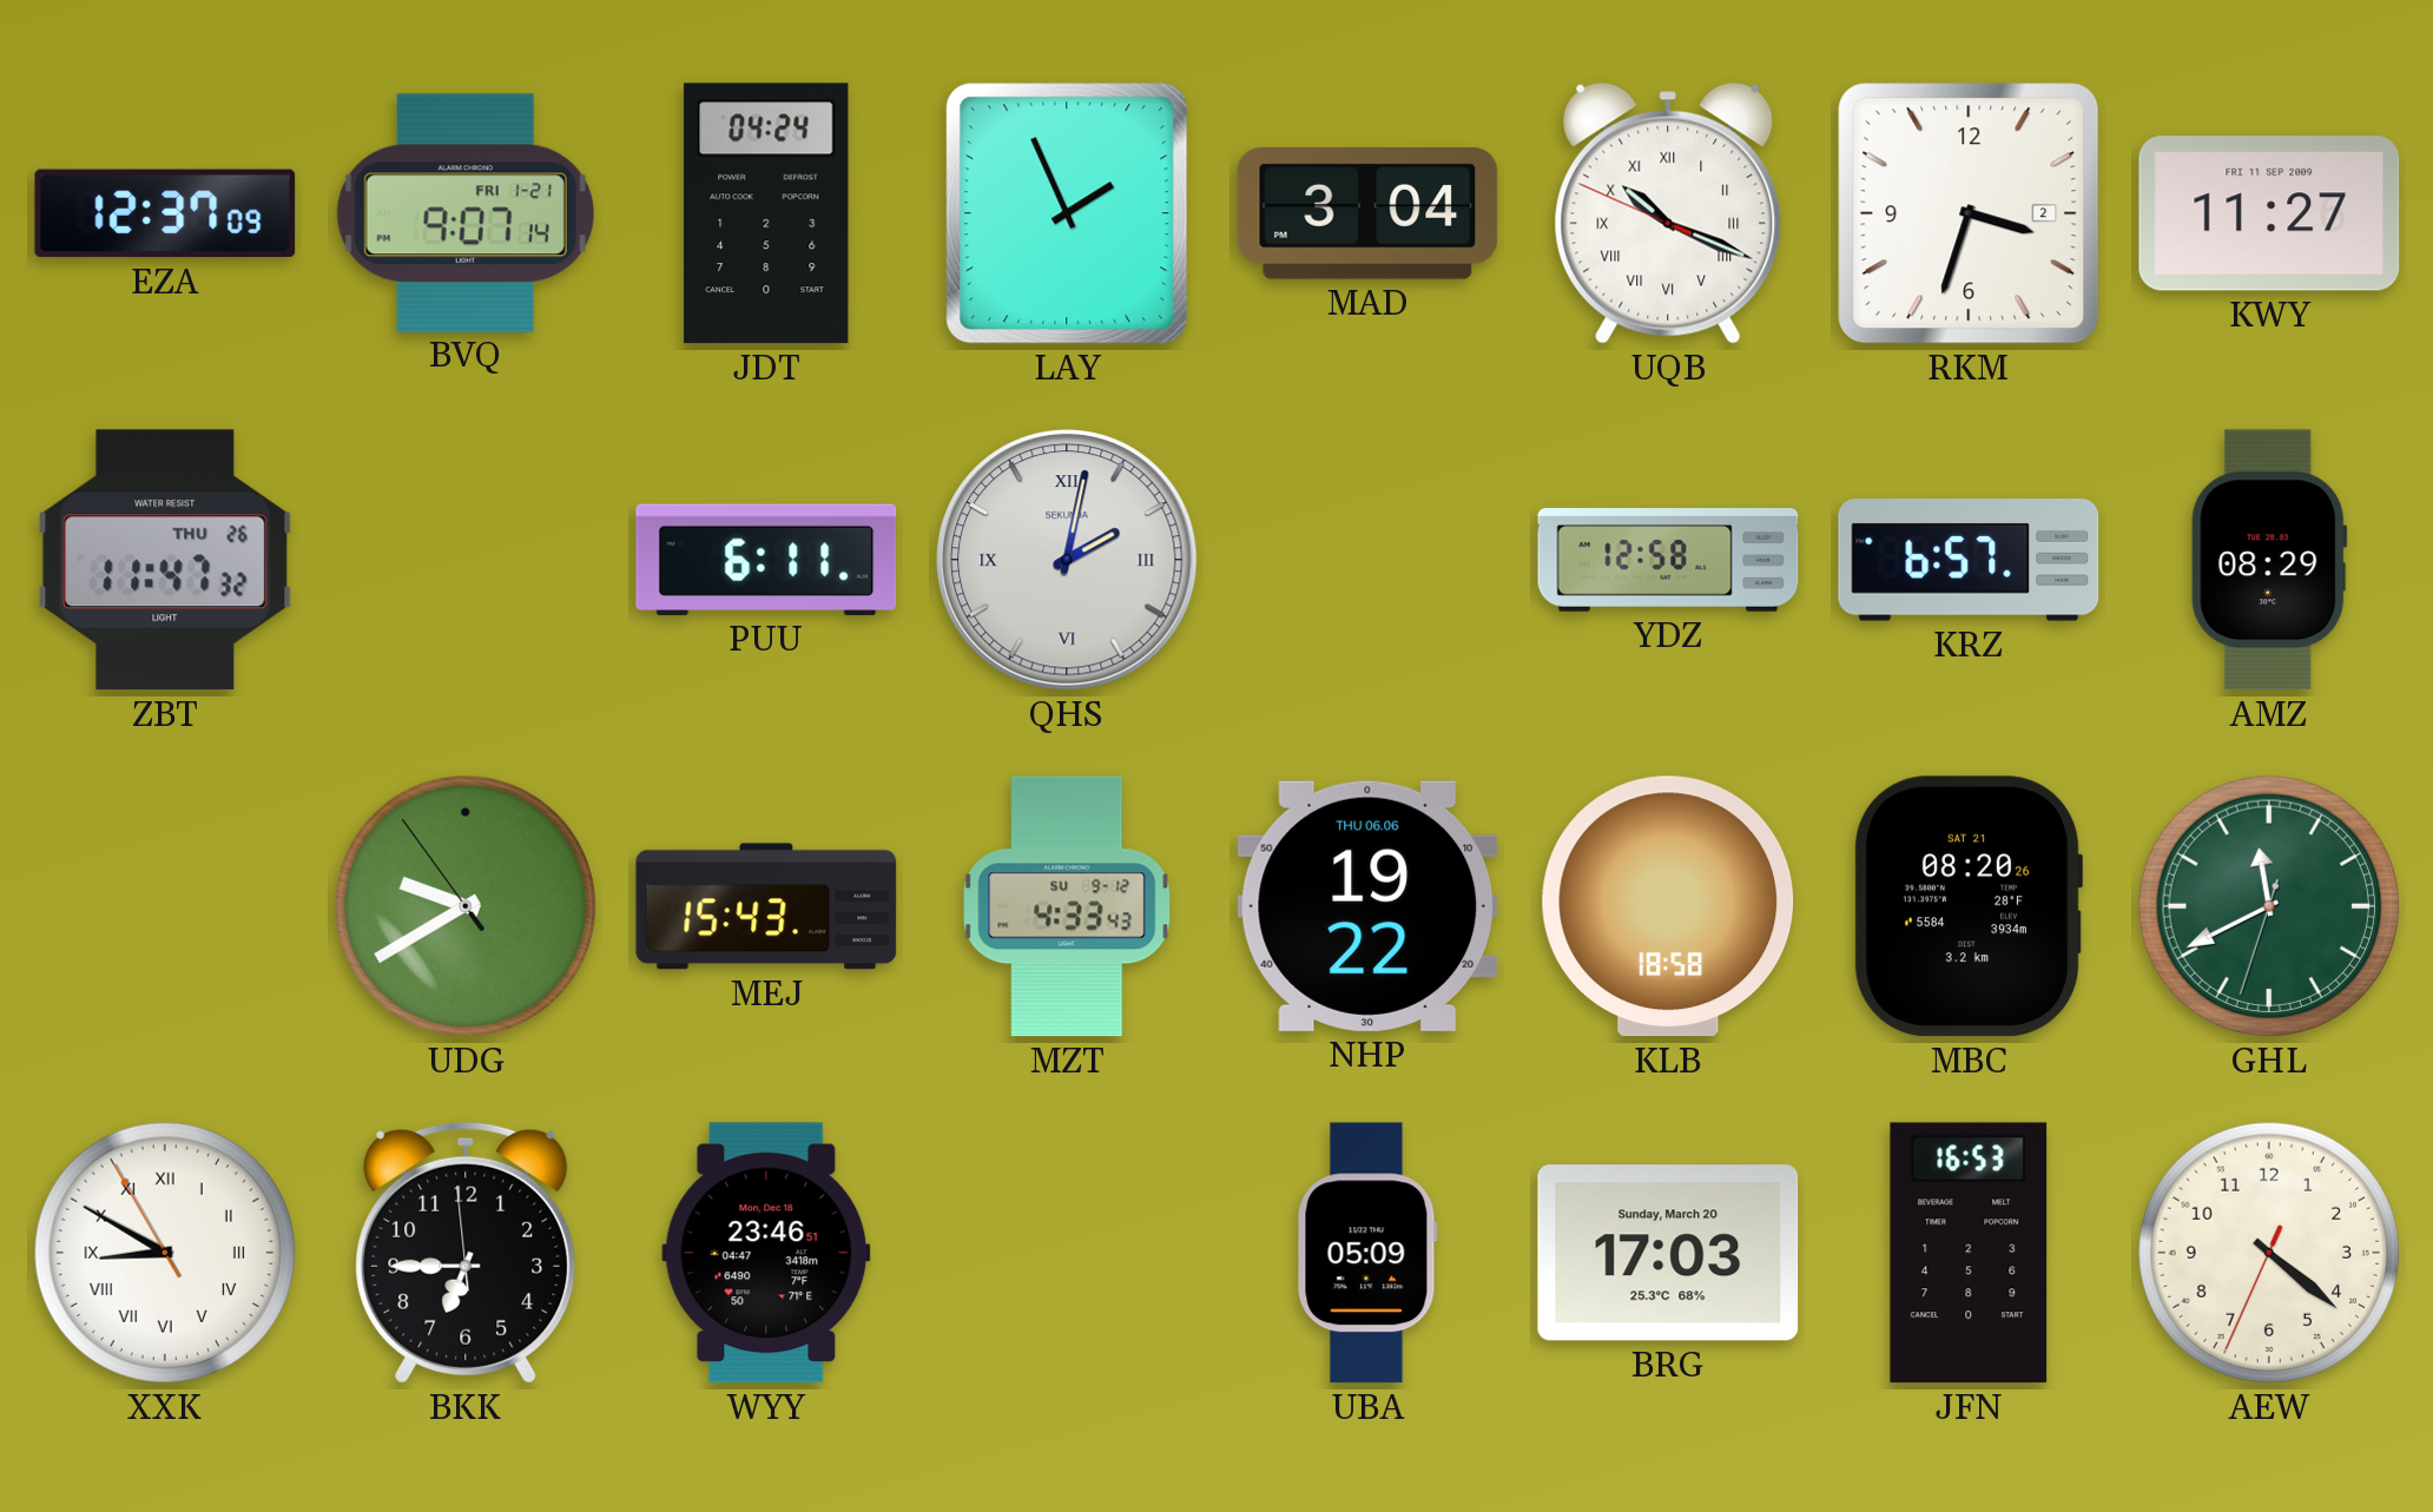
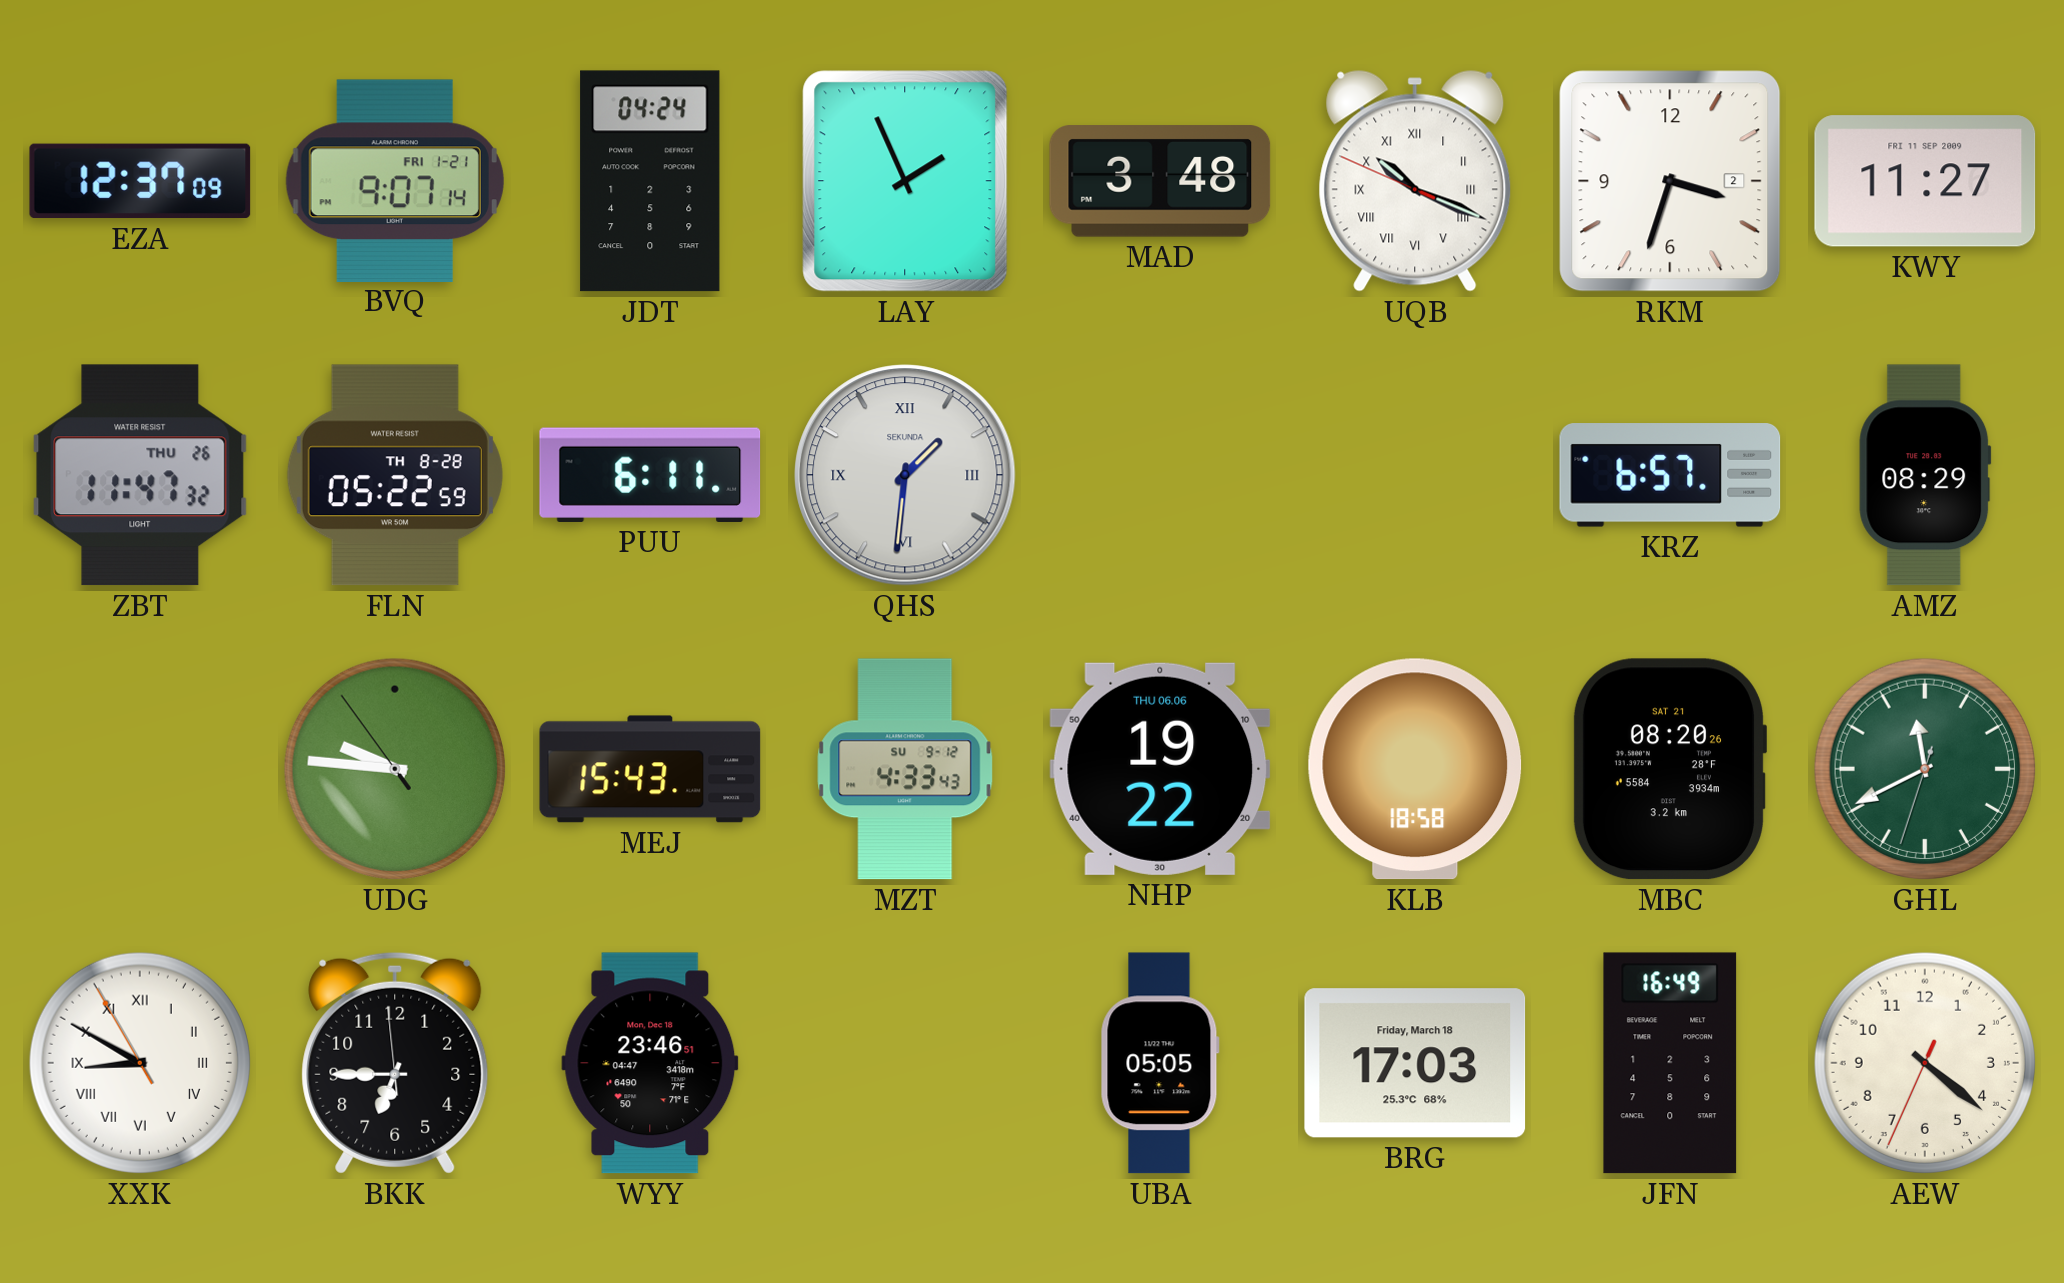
MAD: 3:04 -> 3:48 (1160, 181)
FLN: none -> 05:22 (395, 475)
QHS: 2:02 -> 1:31 (905, 475)
YDZ: 12:58 -> none (1668, 560)
UDG: 9:39 -> 9:45 (395, 769)
UBA: 05:09 -> 05:05 (1160, 1063)
BRG date: Sunday, March 20 -> Friday, March 18 (1415, 1063)
JFN: 16:53 -> 16:49 (1670, 1063)
